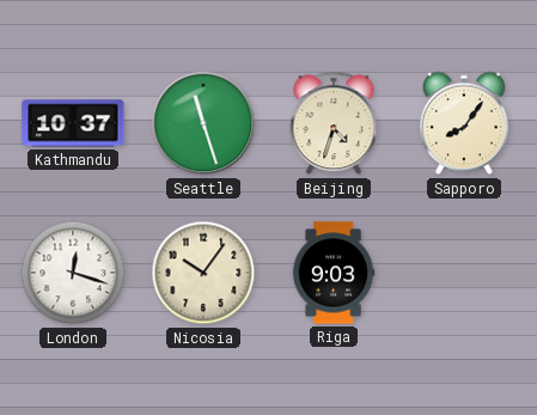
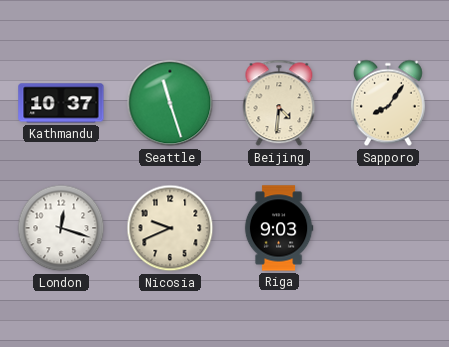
Beijing: 4:33 -> 4:31 (279, 103)
Nicosia: 10:06 -> 9:41 (170, 228)
